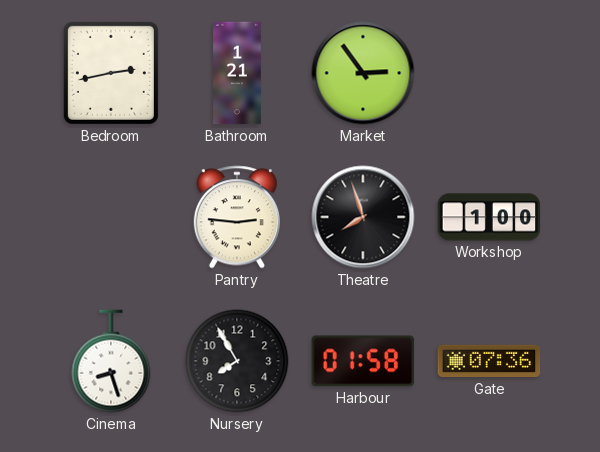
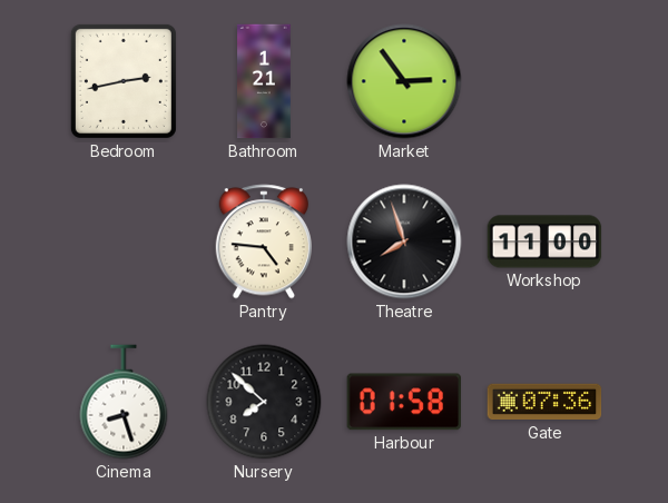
Pantry: 2:46 -> 4:46 (263, 241)
Workshop: 1:00 -> 11:00 (544, 241)
Nursery: 7:55 -> 7:52 (264, 402)
